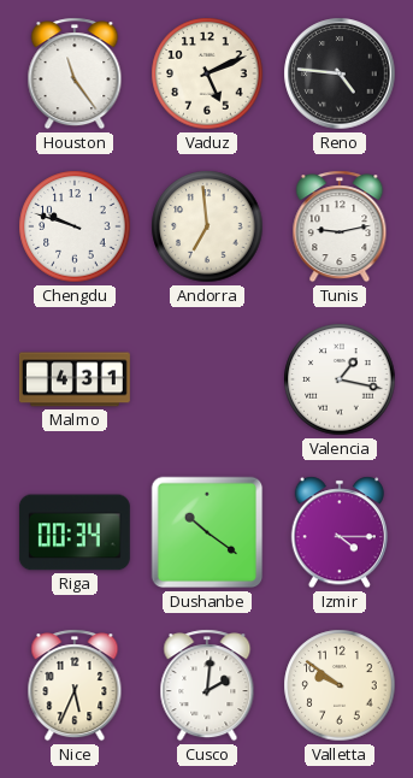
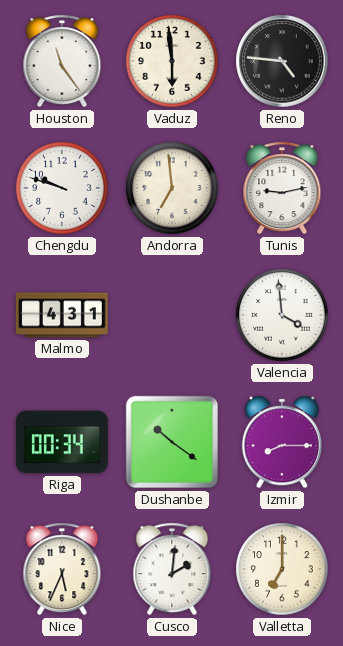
Vaduz: 5:11 -> 5:59 (172, 61)
Valencia: 1:17 -> 3:59 (282, 315)
Izmir: 4:15 -> 8:15 (281, 442)
Valletta: 9:51 -> 7:00 (282, 569)
